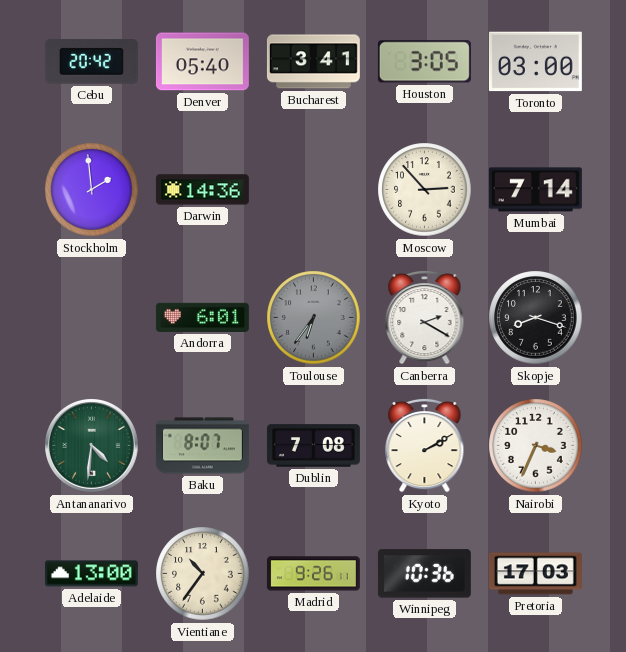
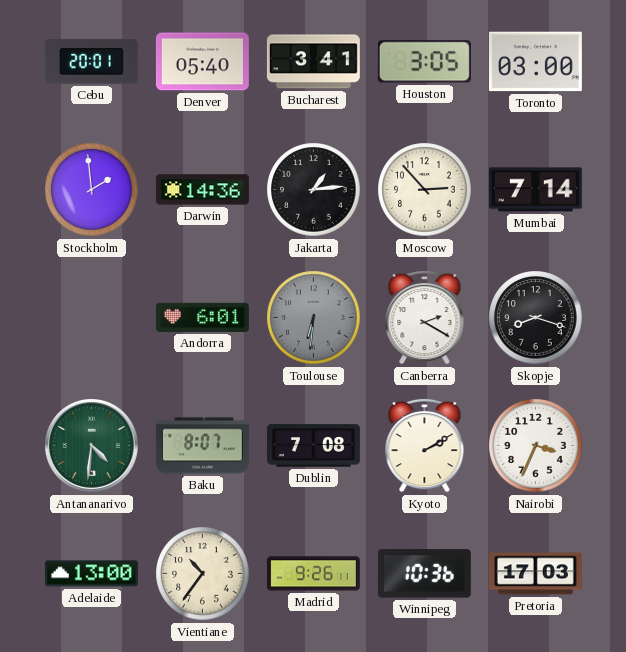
Cebu: 20:42 -> 20:01 (91, 62)
Jakarta: none -> 1:14 (314, 190)
Toulouse: 6:36 -> 6:31 (314, 318)
